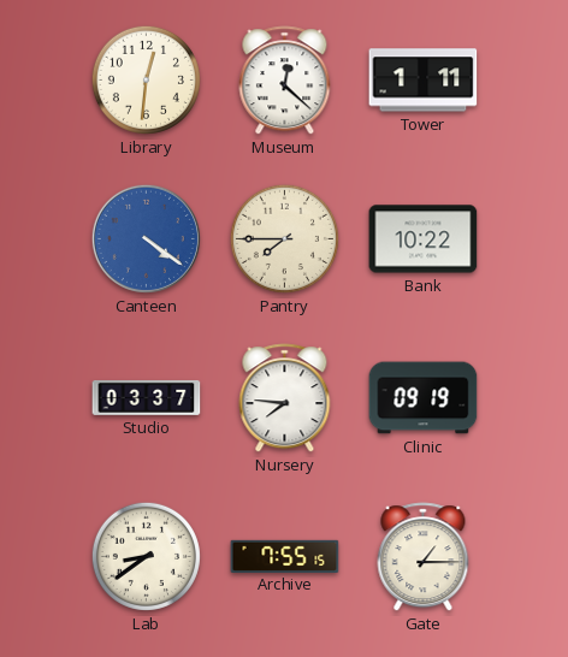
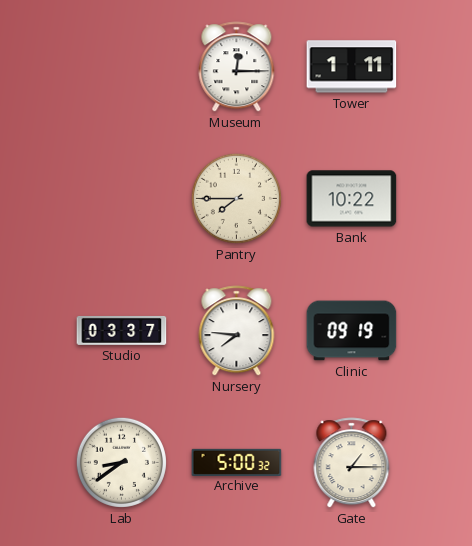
Library: 12:31 -> none (146, 79)
Museum: 12:22 -> 12:15 (237, 67)
Canteen: 4:21 -> none (146, 238)
Archive: 7:55 -> 5:00 (237, 462)
